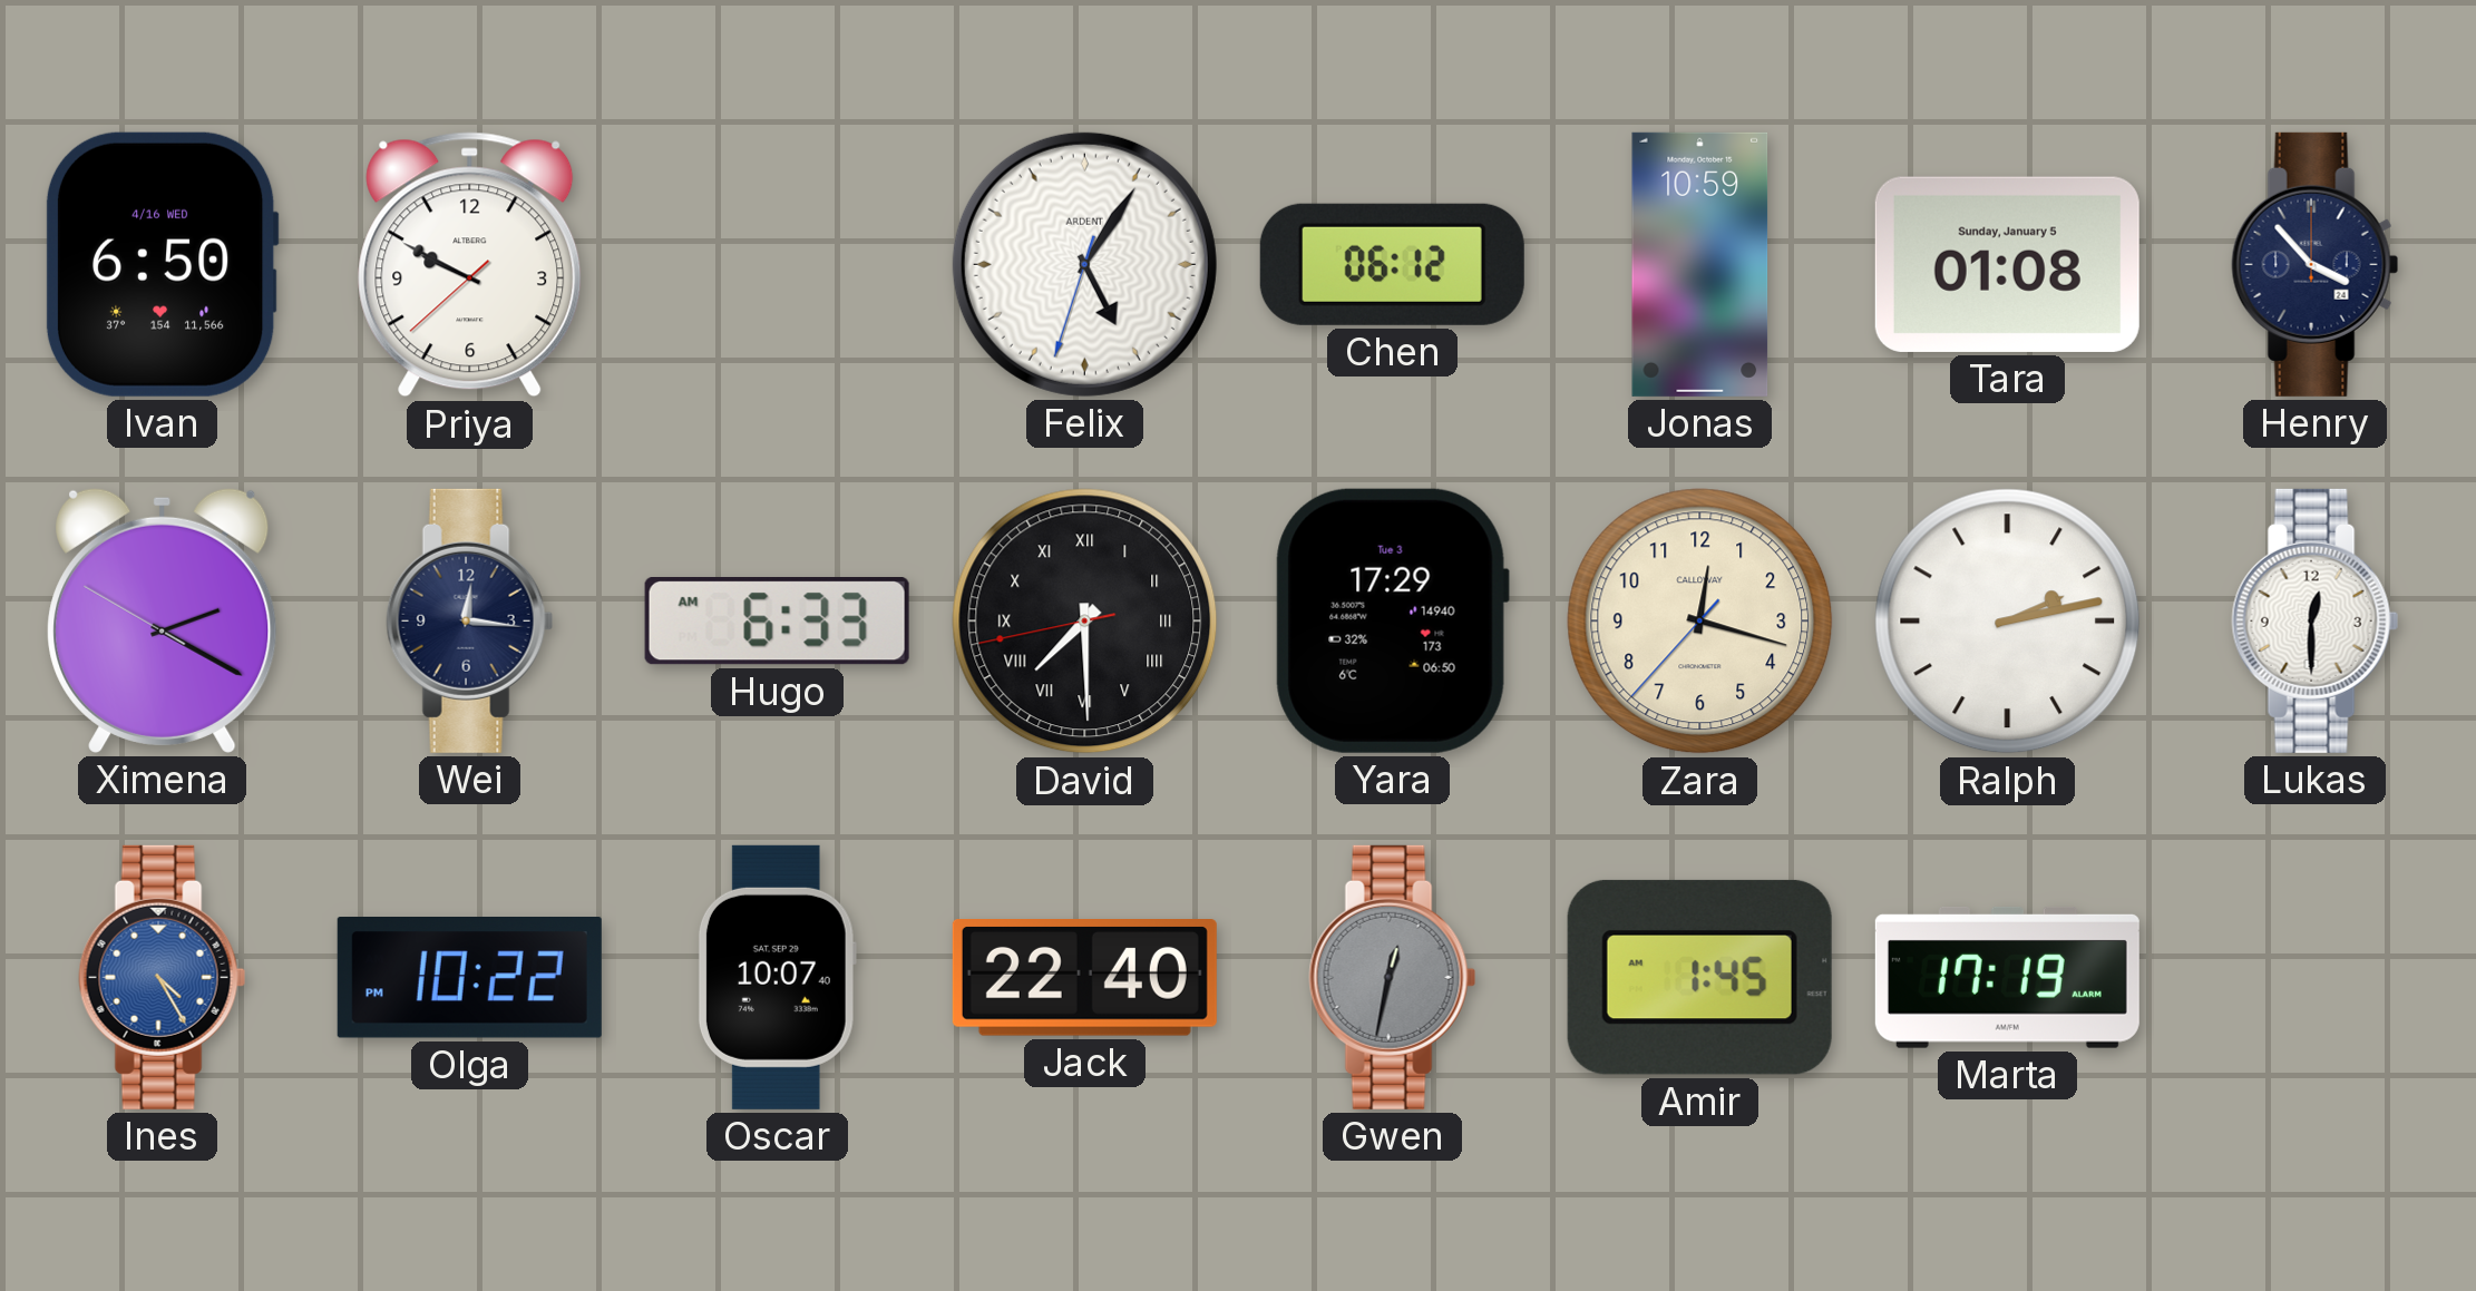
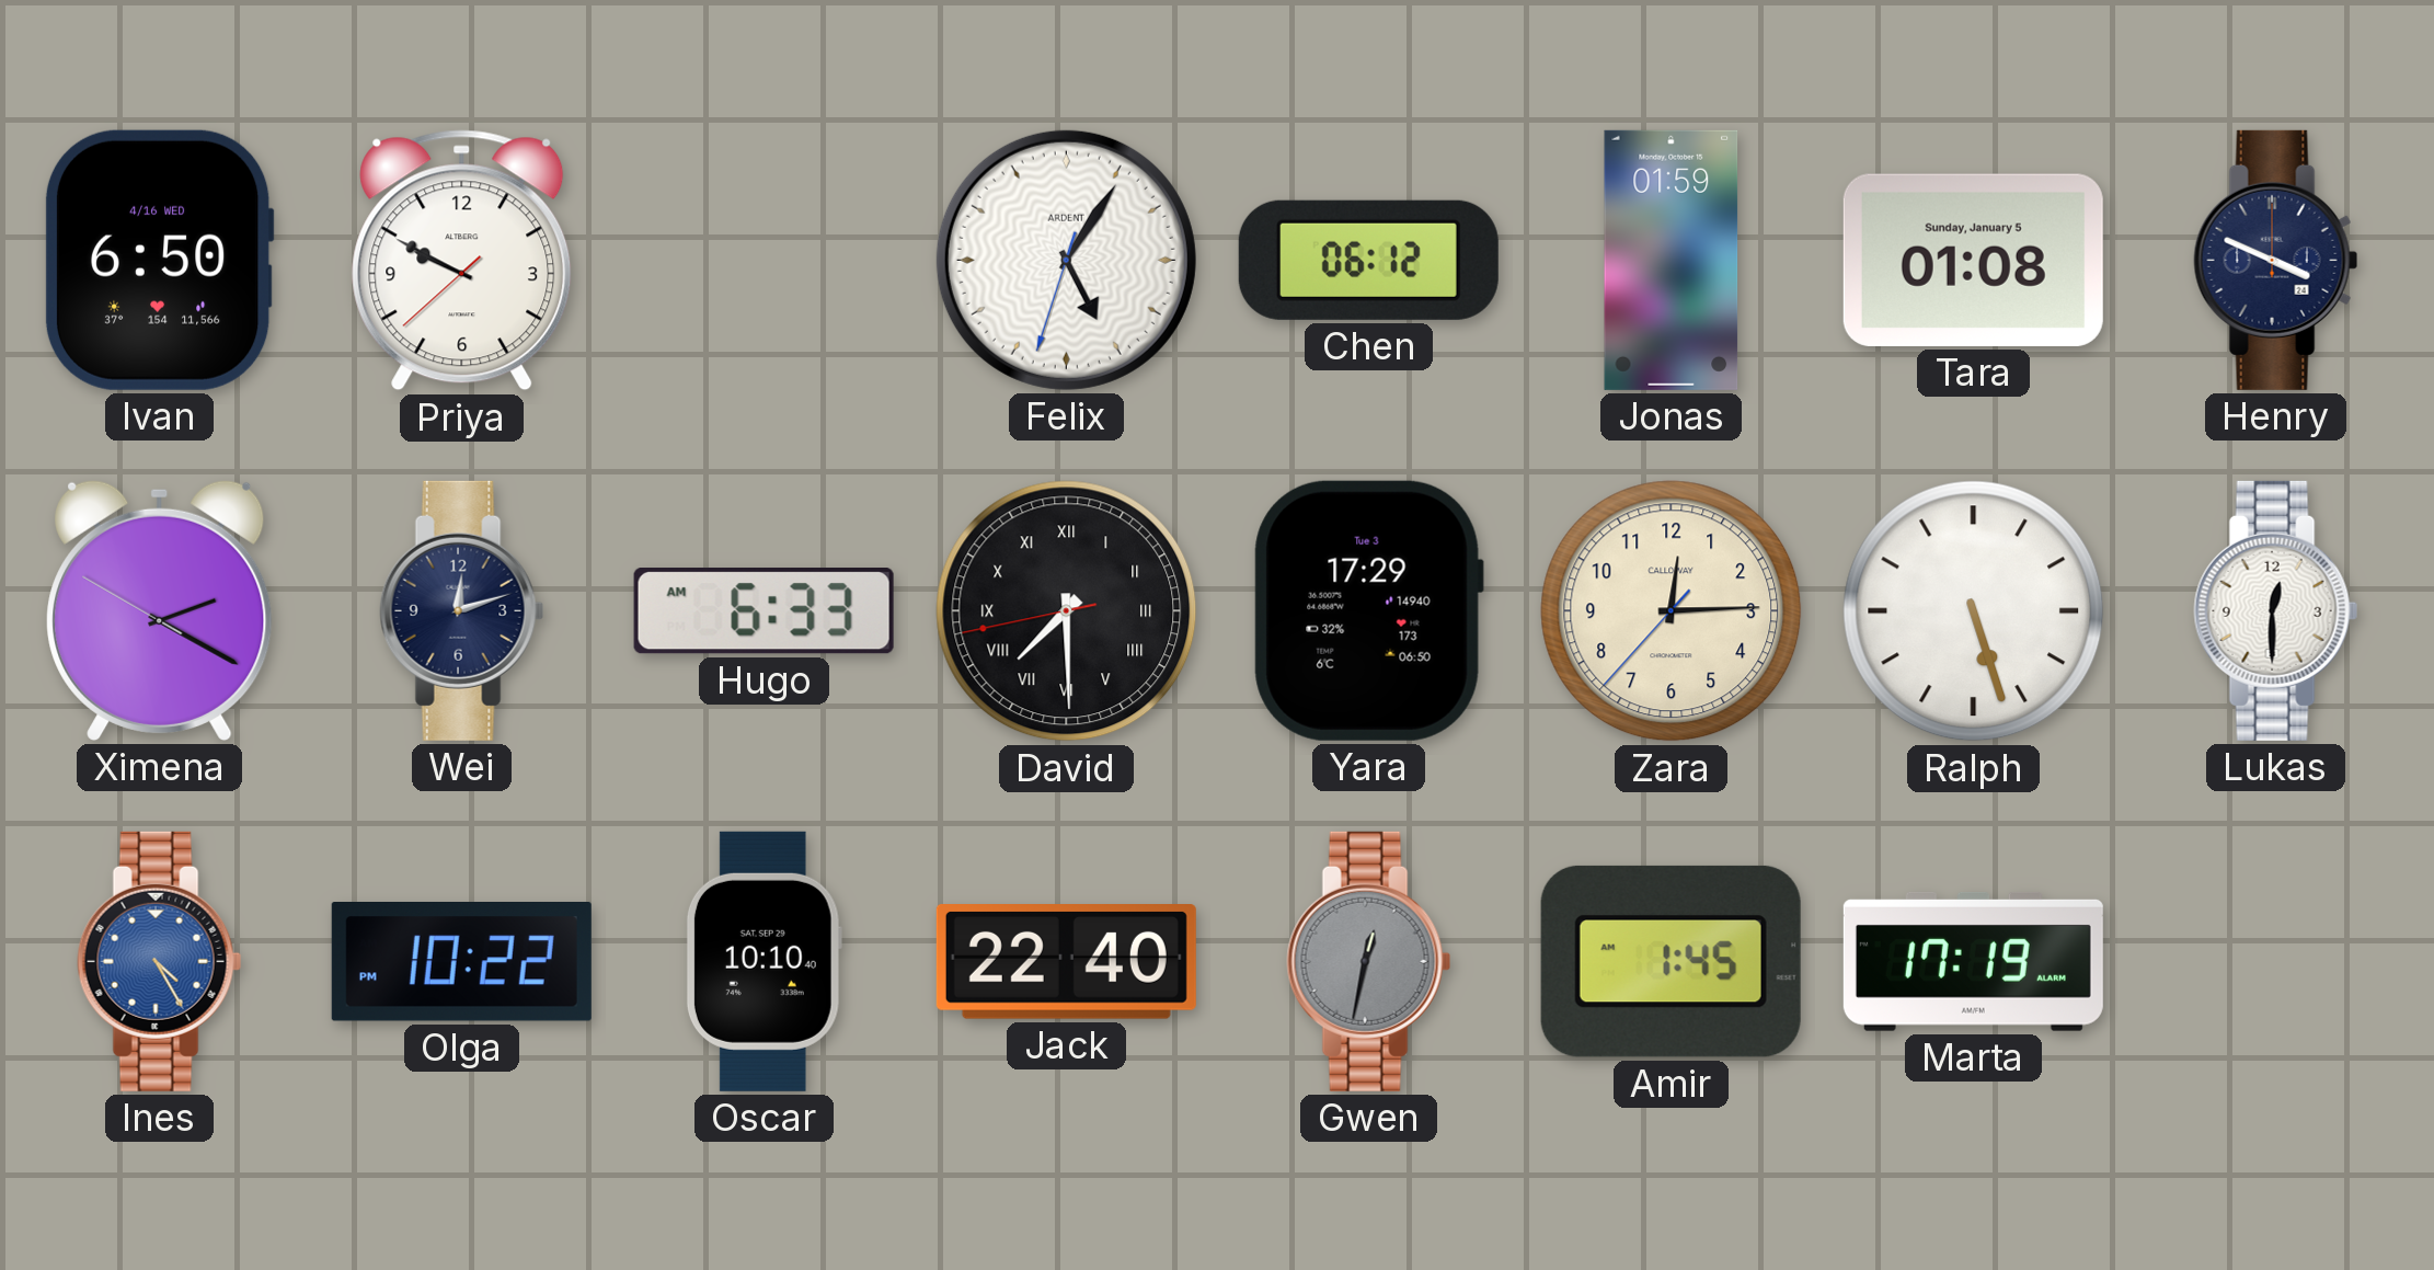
Jonas: 10:59 -> 01:59 (1672, 260)
Henry: 3:53 -> 3:49 (2276, 260)
Wei: 12:16 -> 12:12 (462, 610)
Zara: 12:17 -> 12:14 (1672, 611)
Ralph: 2:13 -> 5:27 (1974, 611)
Oscar: 10:07 -> 10:10 (764, 961)
